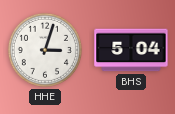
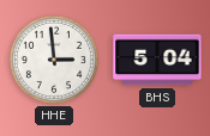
HHE: 3:03 -> 2:59 (54, 60)
